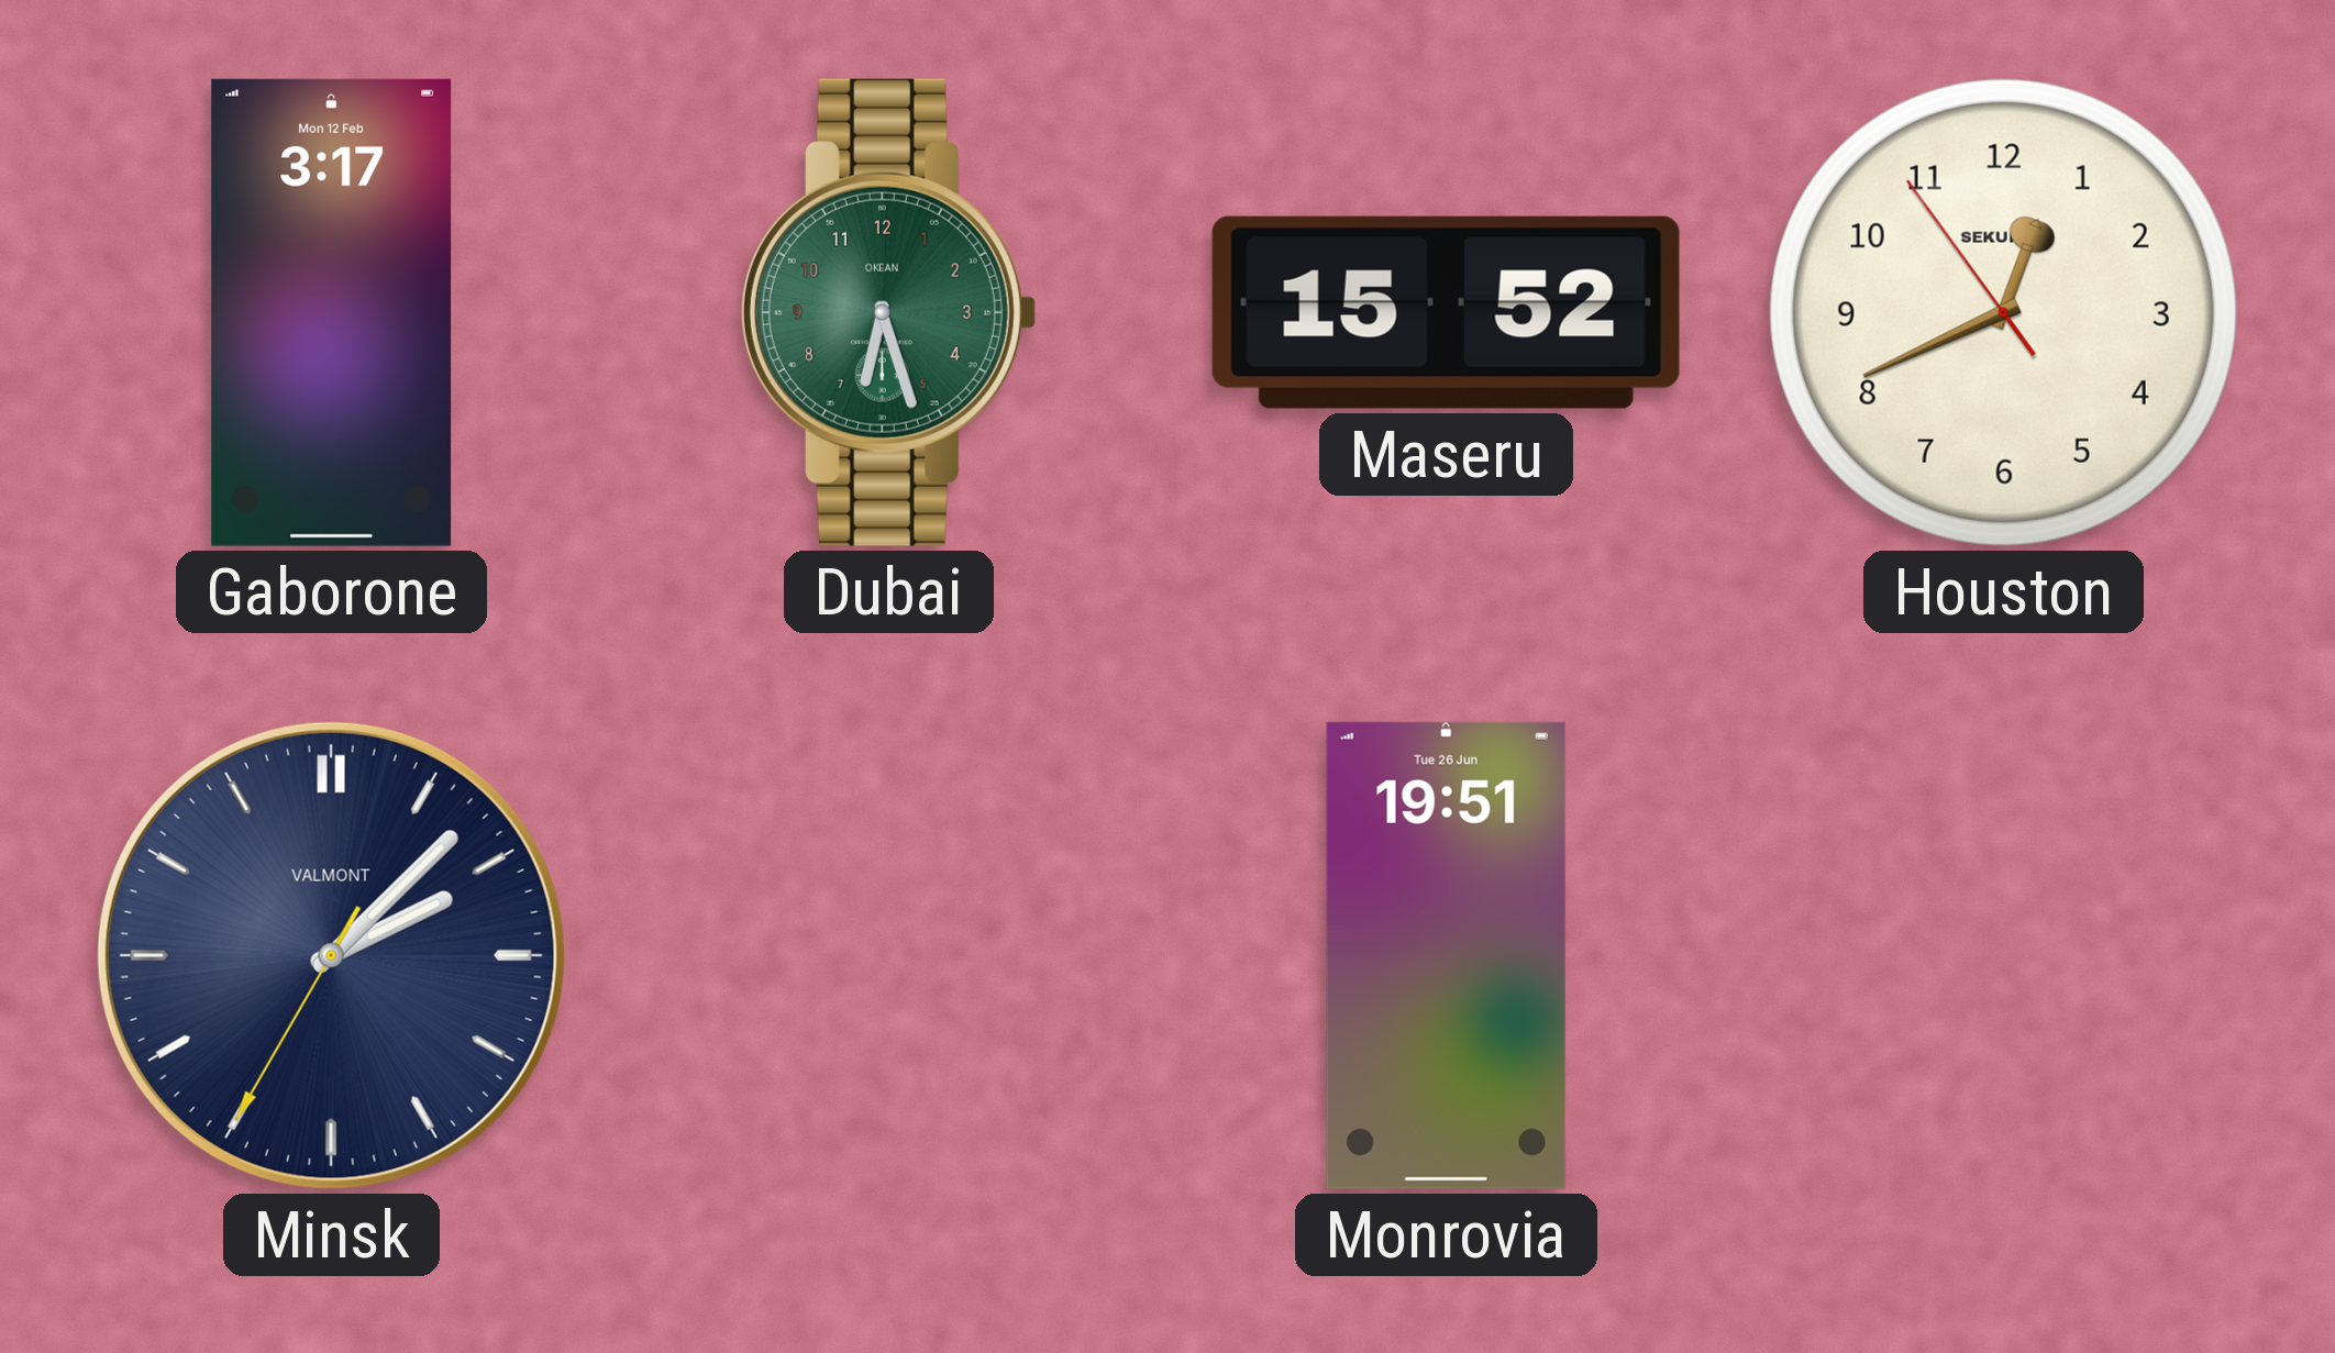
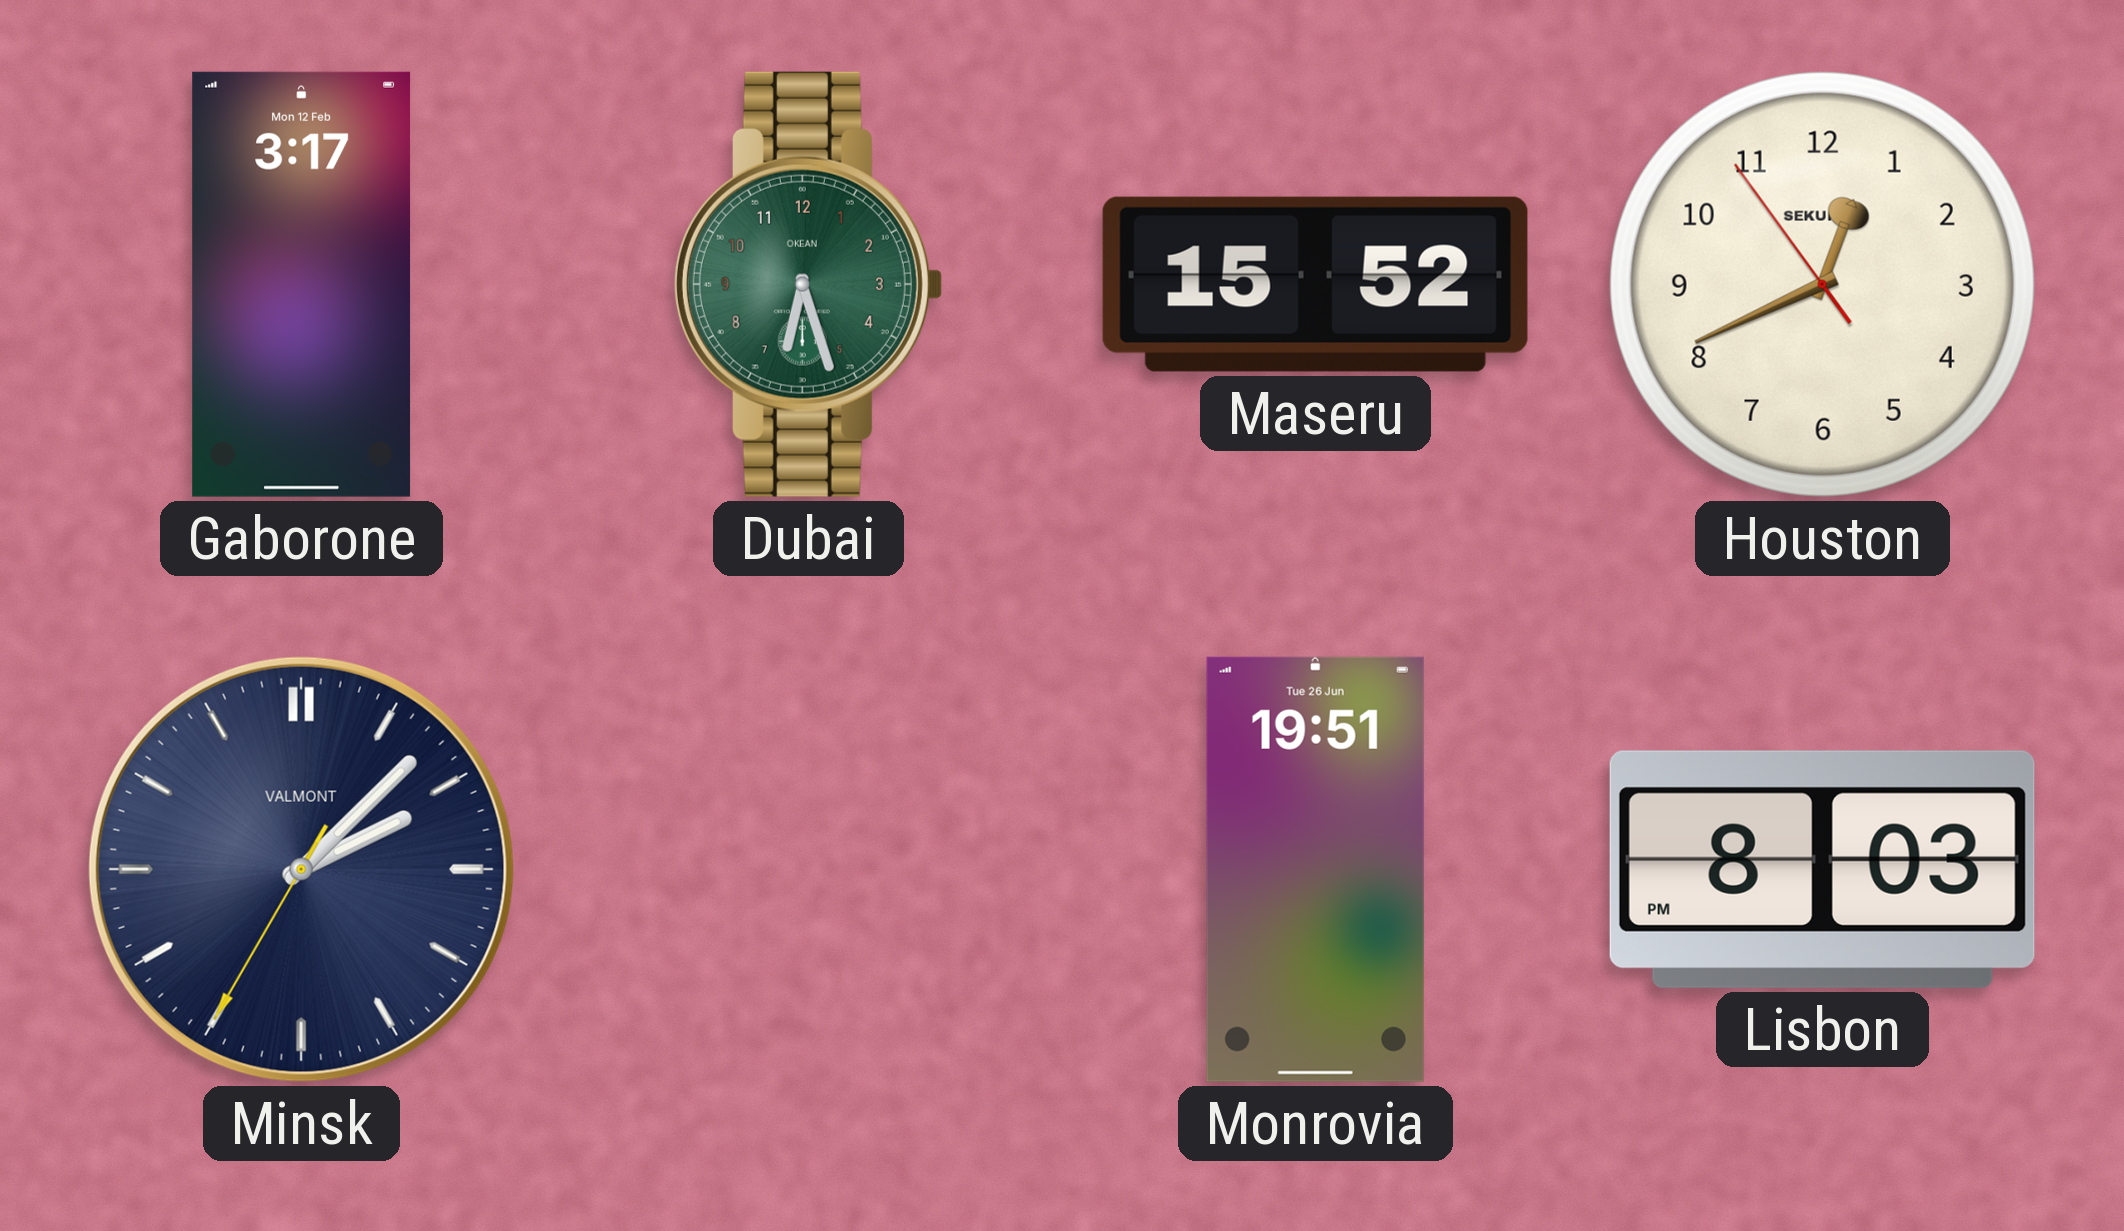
Lisbon: none -> 8:03 (1822, 869)
